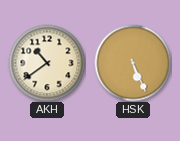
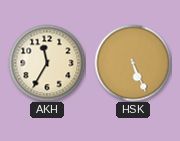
AKH: 10:39 -> 11:35 (47, 63)
